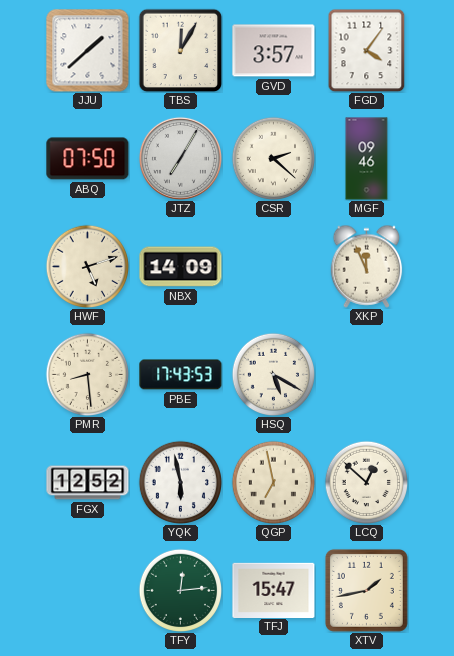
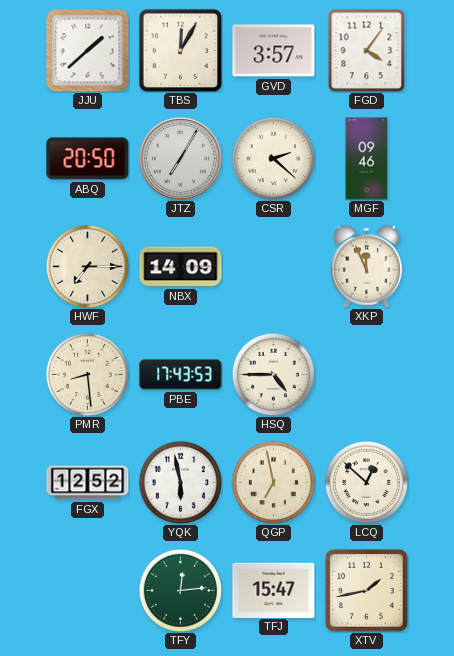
ABQ: 07:50 -> 20:50 (88, 159)
HWF: 5:12 -> 7:15 (87, 266)
HSQ: 5:20 -> 4:45 (273, 374)
